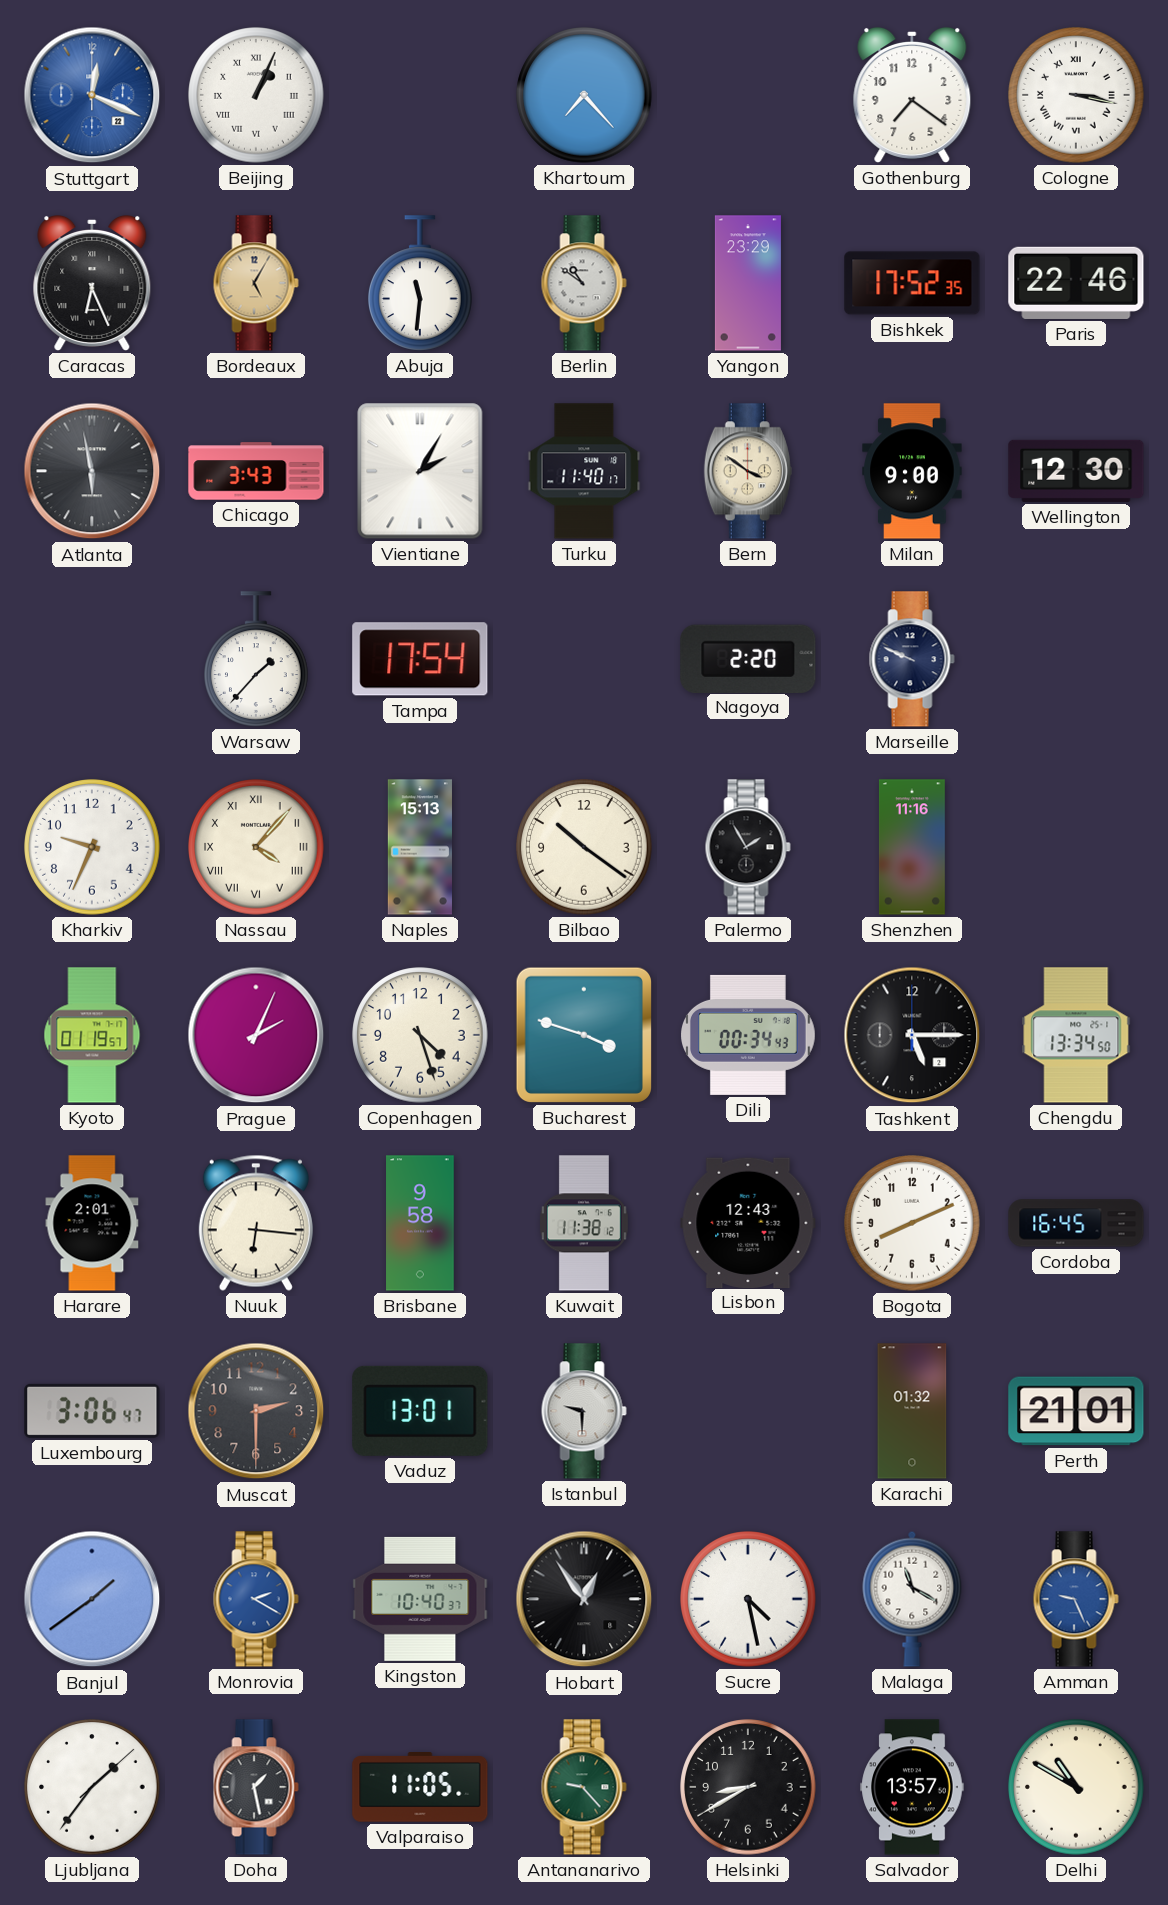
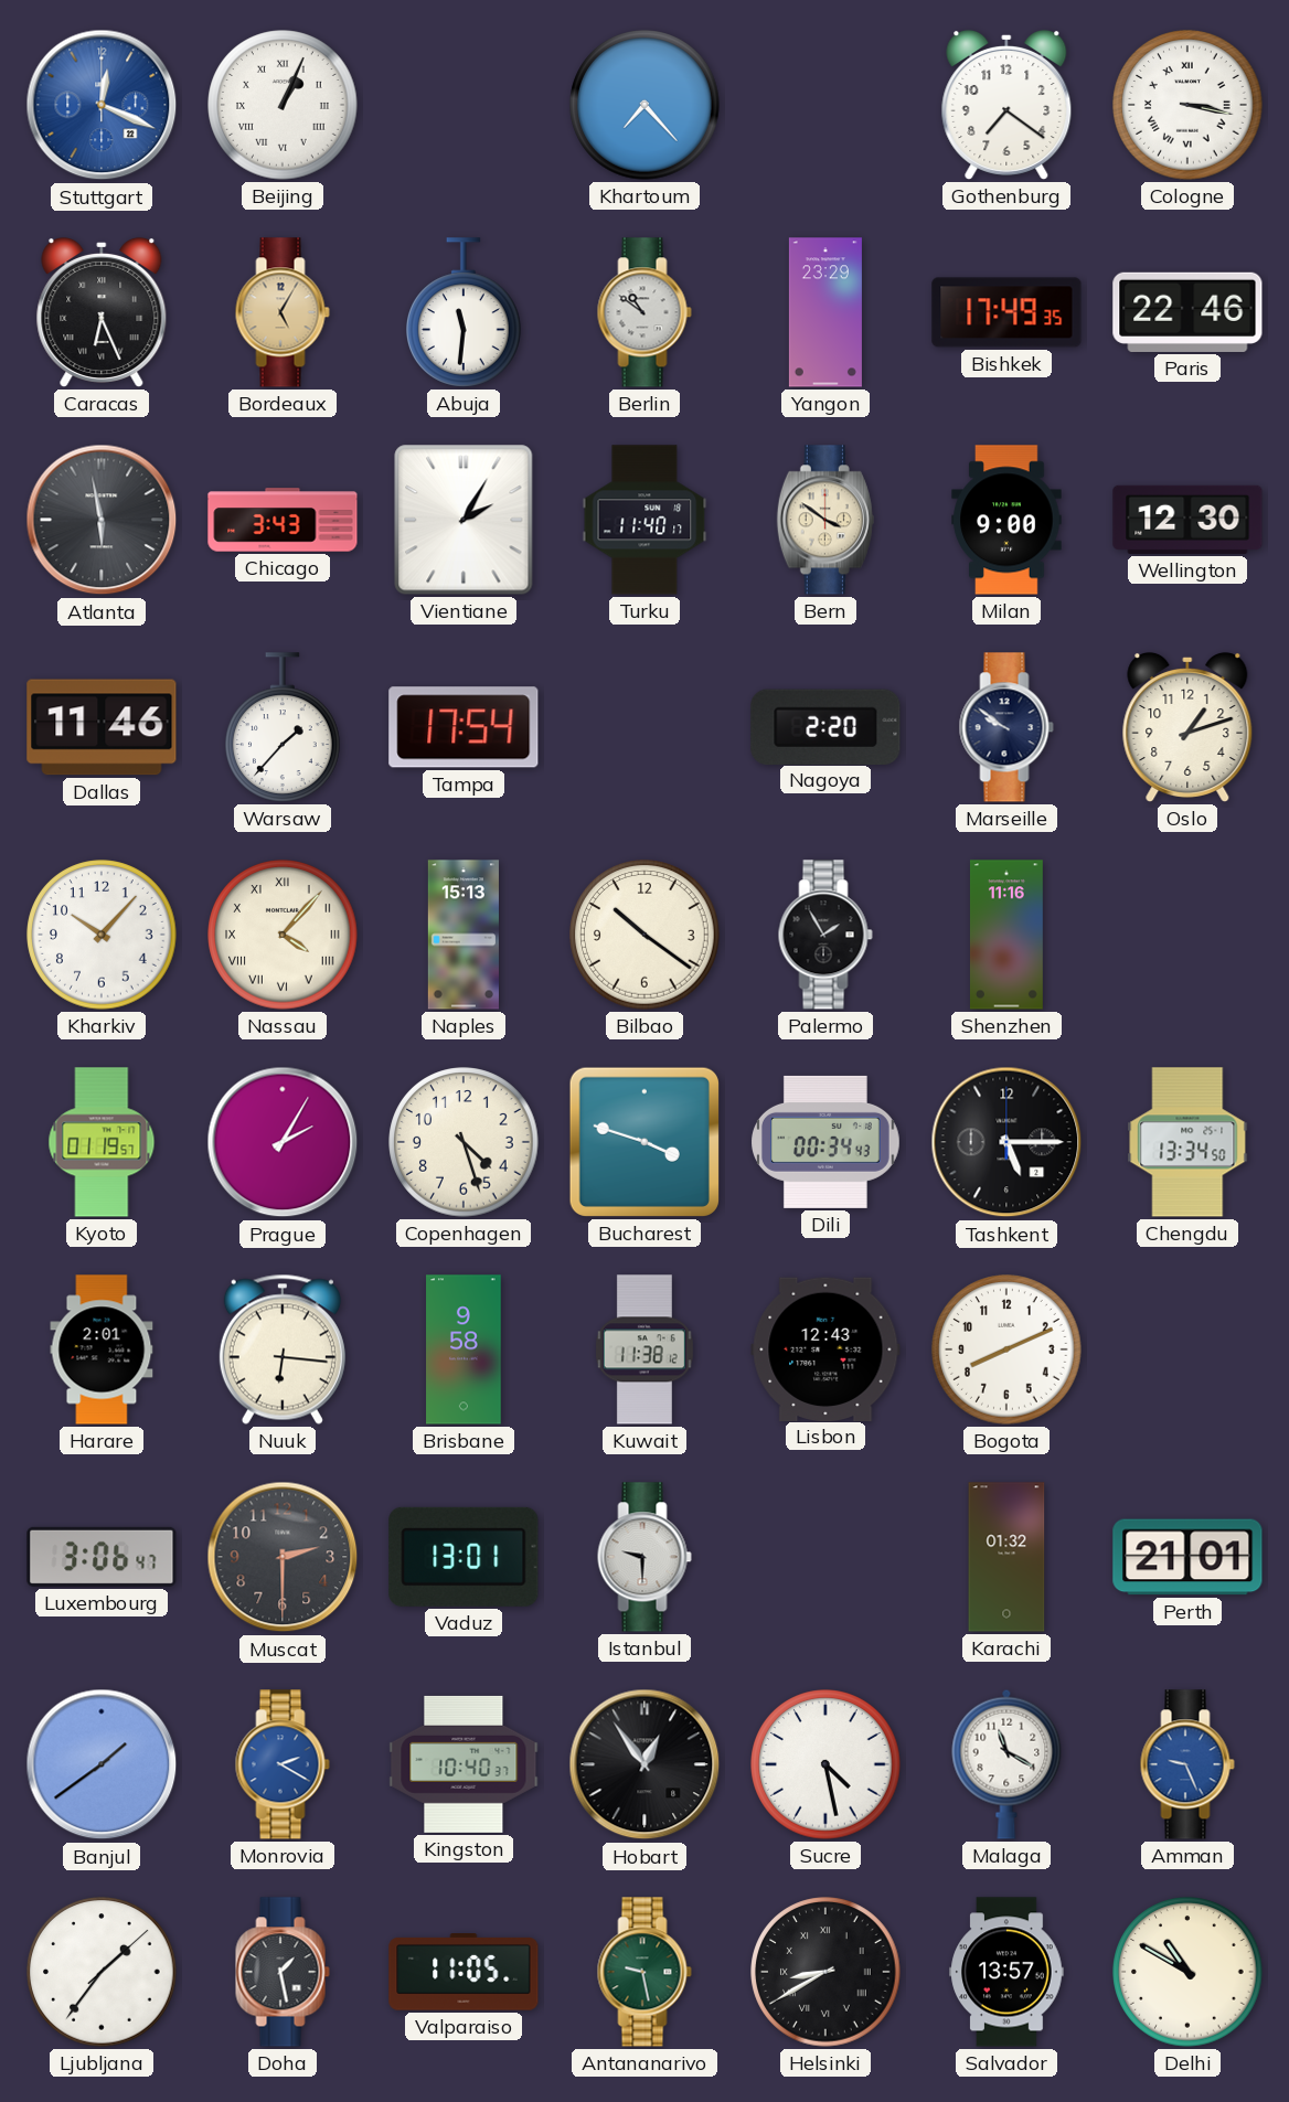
Bishkek: 17:52 -> 17:49 (1006, 312)
Dallas: none -> 11:46 (102, 727)
Marseille: 9:49 -> 9:51 (1006, 727)
Oslo: none -> 1:12 (1187, 727)
Kharkiv: 9:34 -> 10:07 (102, 935)
Prague: 2:04 -> 2:05 (283, 1142)
Cordoba: 16:45 -> none (1076, 1223)
Antananarivo: 9:23 -> 9:28 (644, 1972)
Helsinki numerals: Arabic -> Roman (825, 1972)
